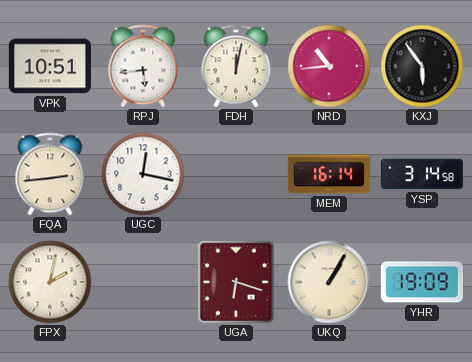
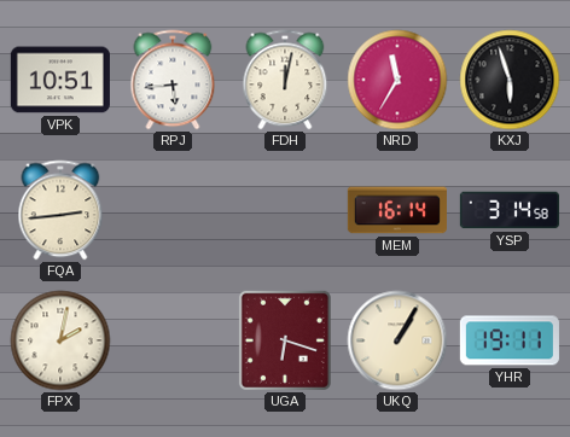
NRD: 10:44 -> 11:35 (397, 80)
KXJ: 5:54 -> 5:57 (510, 80)
UGC: 12:17 -> none (143, 174)
YHR: 19:09 -> 19:11 (510, 340)
